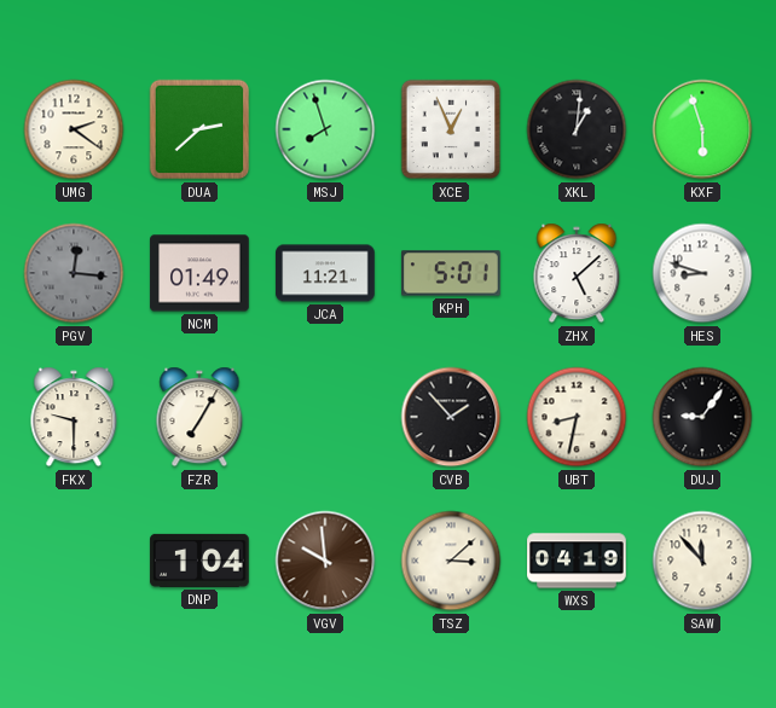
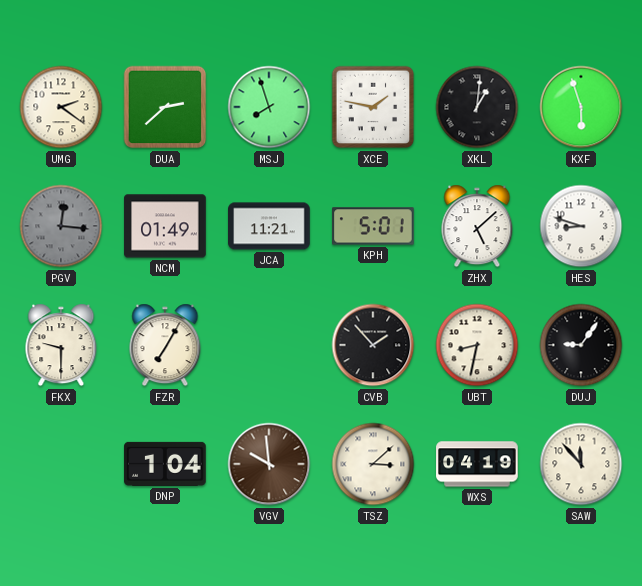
XCE: 12:56 -> 1:47 (373, 107)
